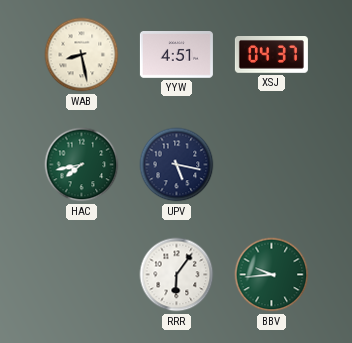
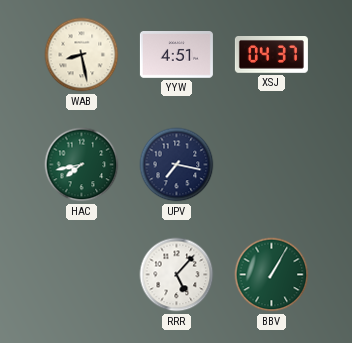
UPV: 5:17 -> 7:17 (177, 165)
RRR: 6:06 -> 5:07 (177, 275)
BBV: 9:44 -> 1:05 (272, 275)
